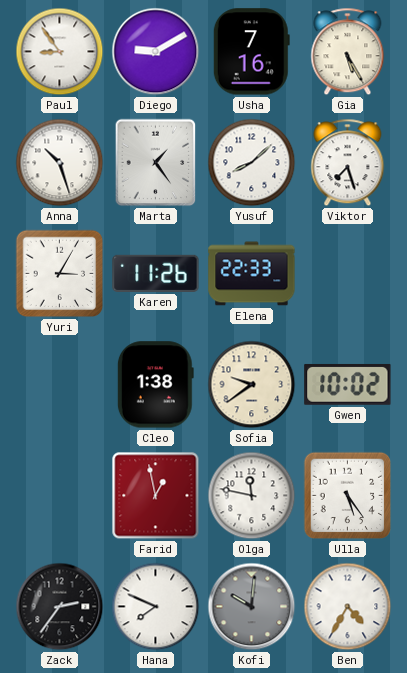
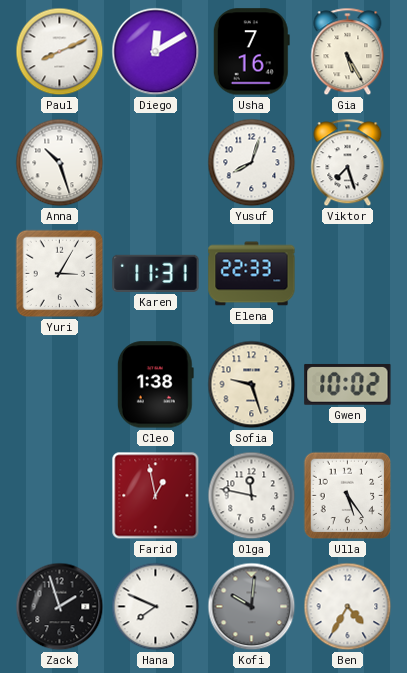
Paul: 8:54 -> 8:11 (60, 52)
Diego: 9:10 -> 12:10 (156, 52)
Marta: 1:24 -> none (156, 163)
Yusuf: 8:08 -> 8:03 (252, 163)
Karen: 11:26 -> 11:31 (156, 273)
Sofia: 9:39 -> 9:27 (252, 385)
Zack: 2:36 -> 1:57 (60, 607)
